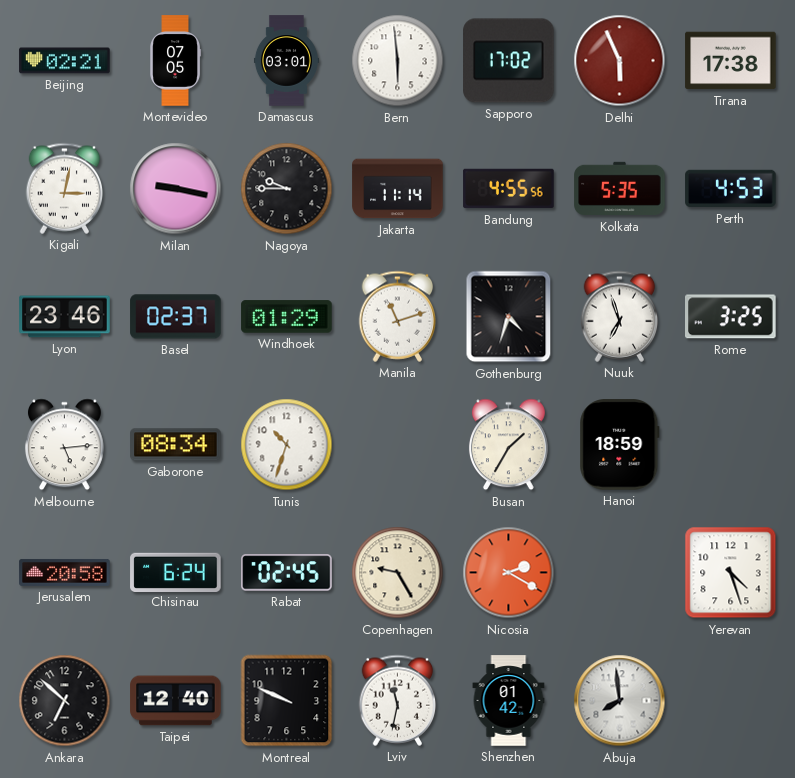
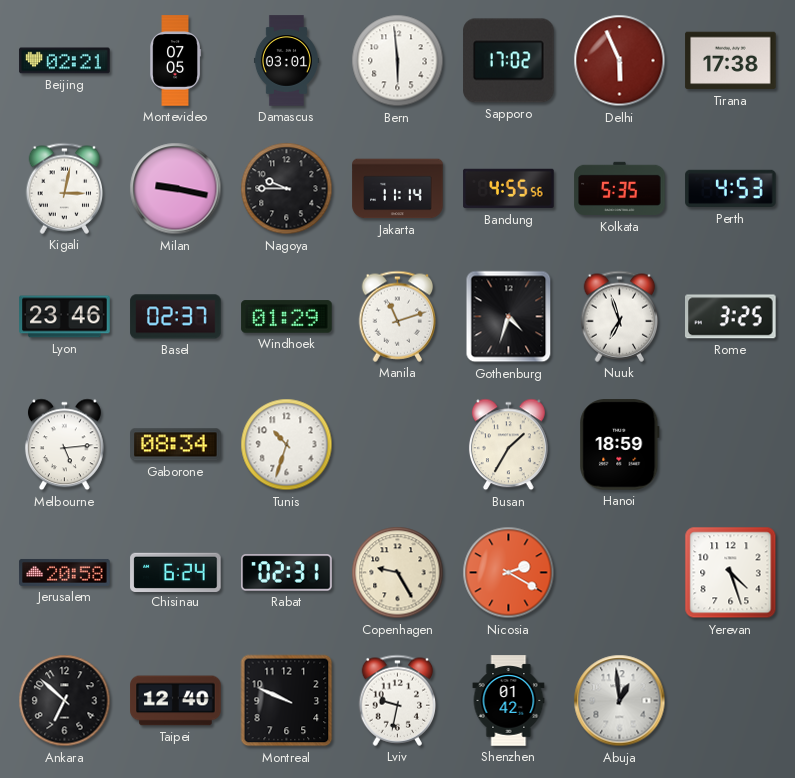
Rabat: 02:45 -> 02:31 (287, 573)
Lviv: 11:32 -> 9:32 (398, 700)
Abuja: 7:59 -> 12:59 (620, 701)
